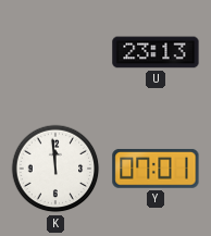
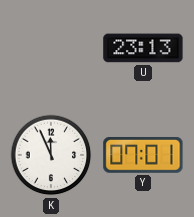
K: 11:59 -> 11:56 (51, 155)
